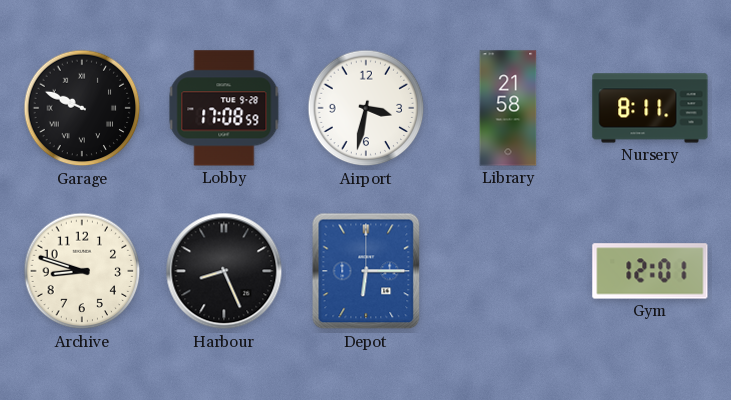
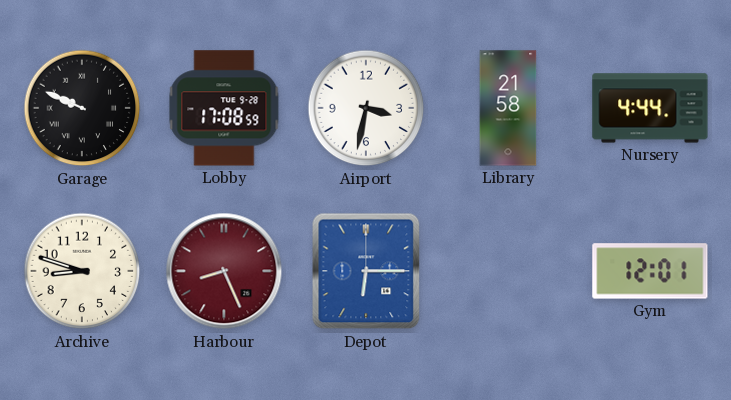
Nursery: 8:11 -> 4:44 (650, 108)
Harbour dial: black -> burgundy (224, 271)
